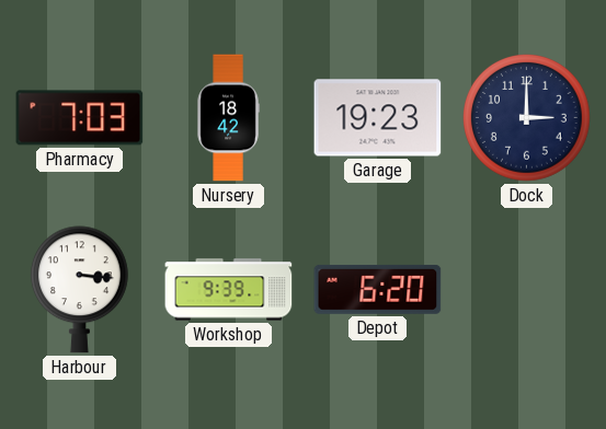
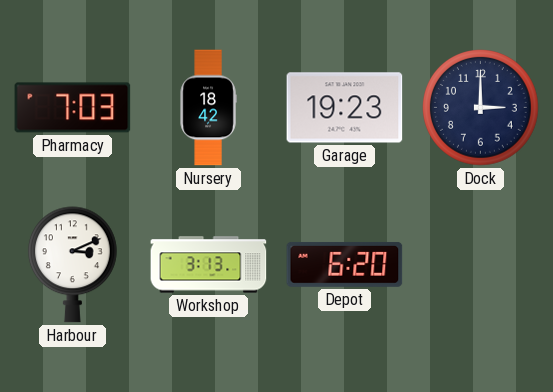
Harbour: 3:16 -> 3:11 (72, 265)
Workshop: 9:39 -> 3:13 (209, 265)
